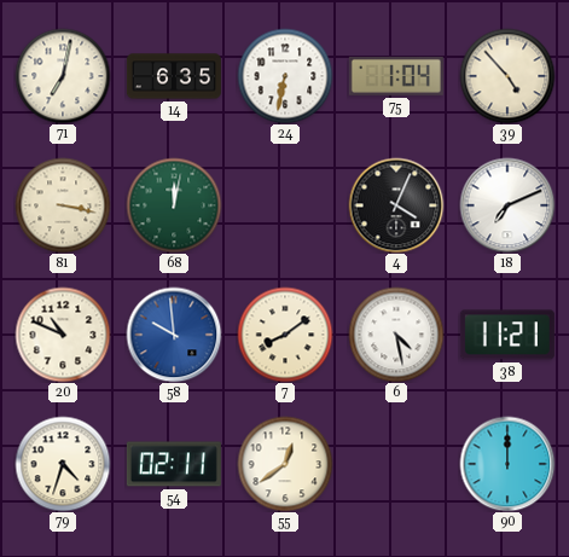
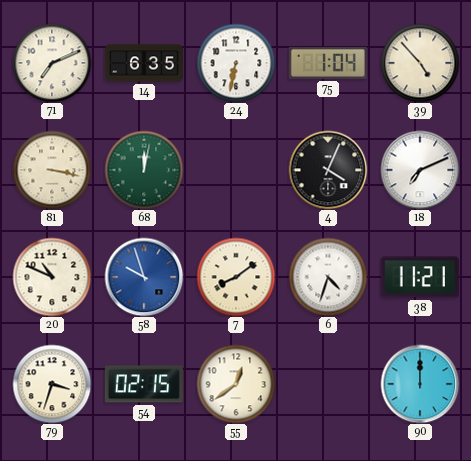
71: 7:02 -> 7:11 (52, 63)
58: 9:59 -> 9:57 (144, 277)
6: 4:28 -> 4:33 (328, 277)
79: 4:33 -> 3:33 (52, 384)
54: 02:11 -> 02:15 (144, 384)
